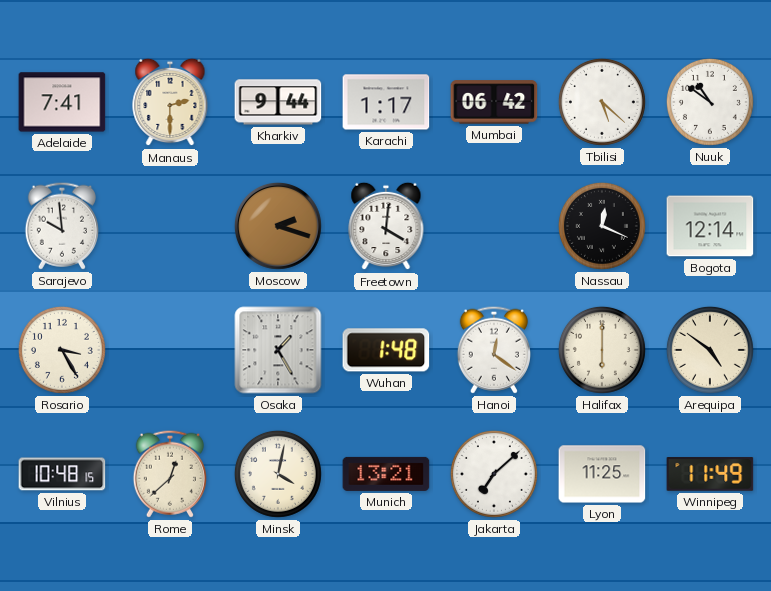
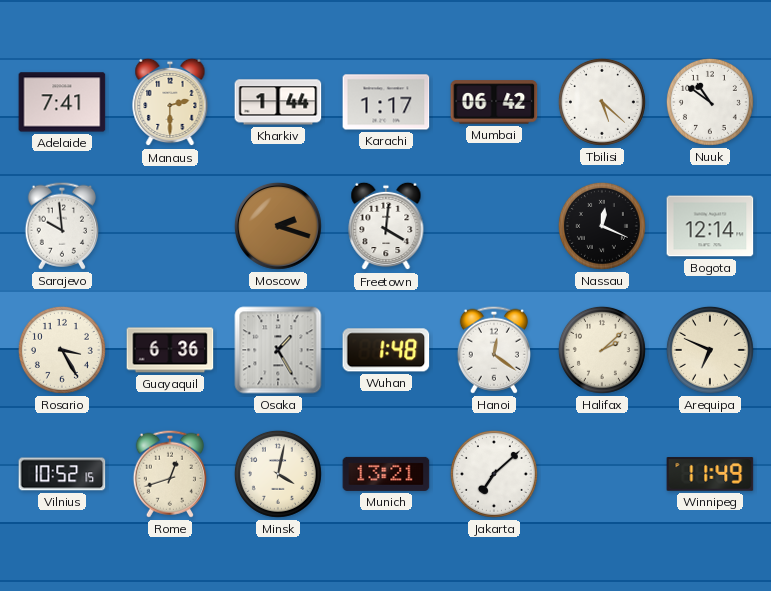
Kharkiv: 9:44 -> 1:44 (278, 102)
Guayaquil: none -> 6:36 (170, 350)
Halifax: 6:00 -> 2:08 (602, 350)
Arequipa: 4:51 -> 6:49 (710, 350)
Vilnius: 10:48 -> 10:52 (62, 474)
Rome: 12:38 -> 12:42 (170, 474)
Lyon: 11:25 -> none (602, 474)
